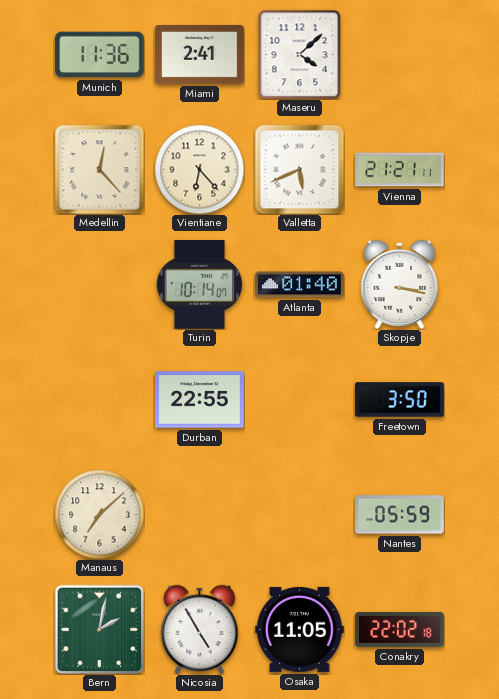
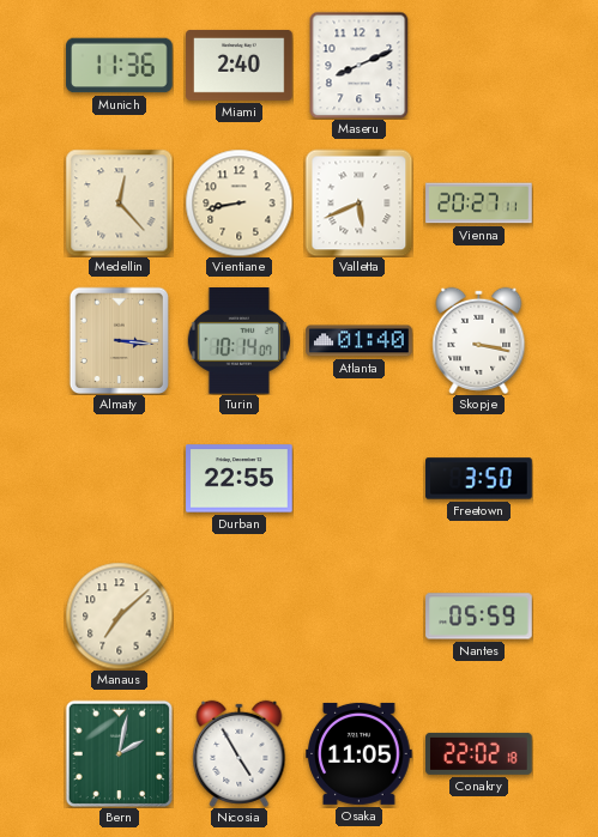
Miami: 2:41 -> 2:40 (240, 65)
Maseru: 4:08 -> 8:11 (360, 65)
Vientiane: 6:23 -> 8:43 (238, 202)
Vienna: 21:21 -> 20:27 (479, 204)
Almaty: none -> 3:16 (120, 340)
